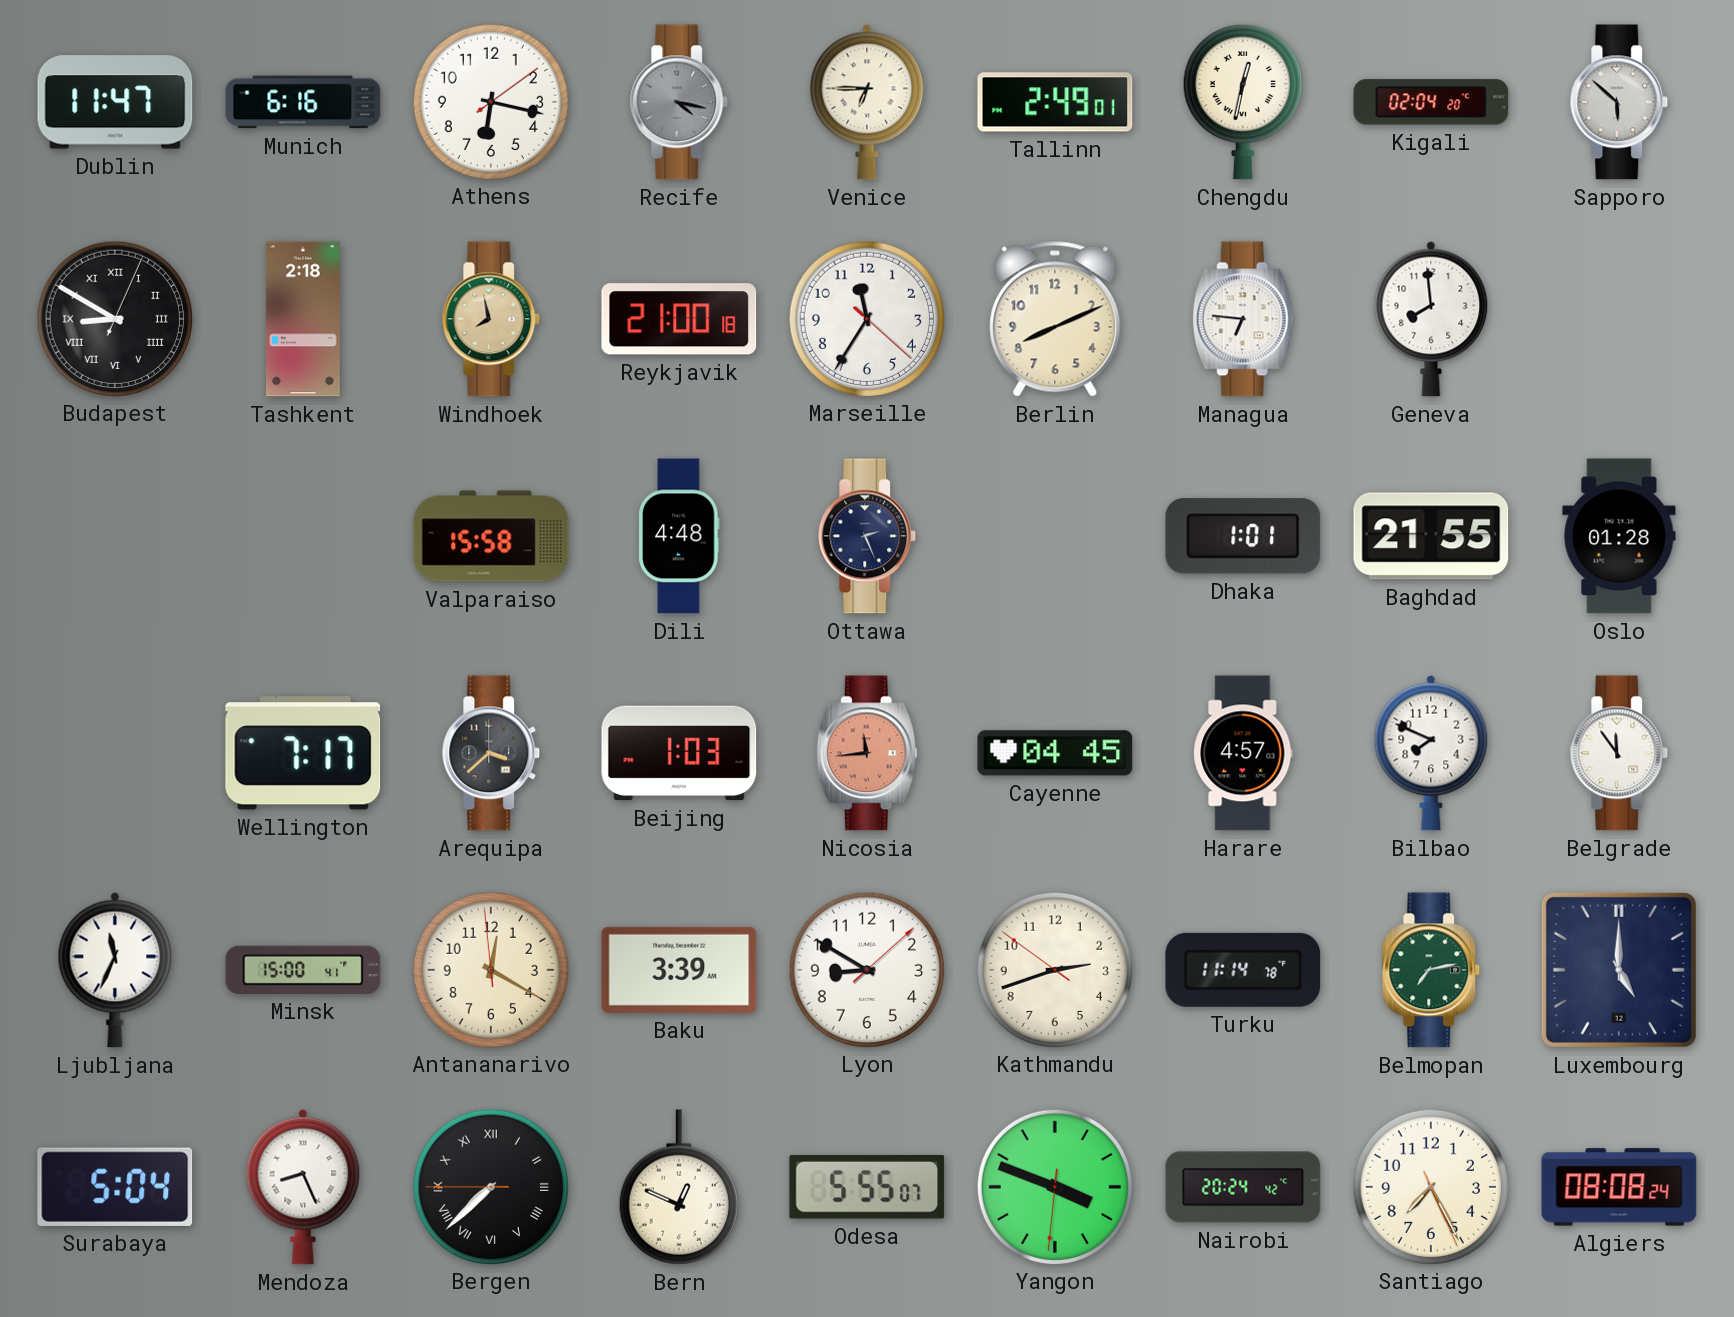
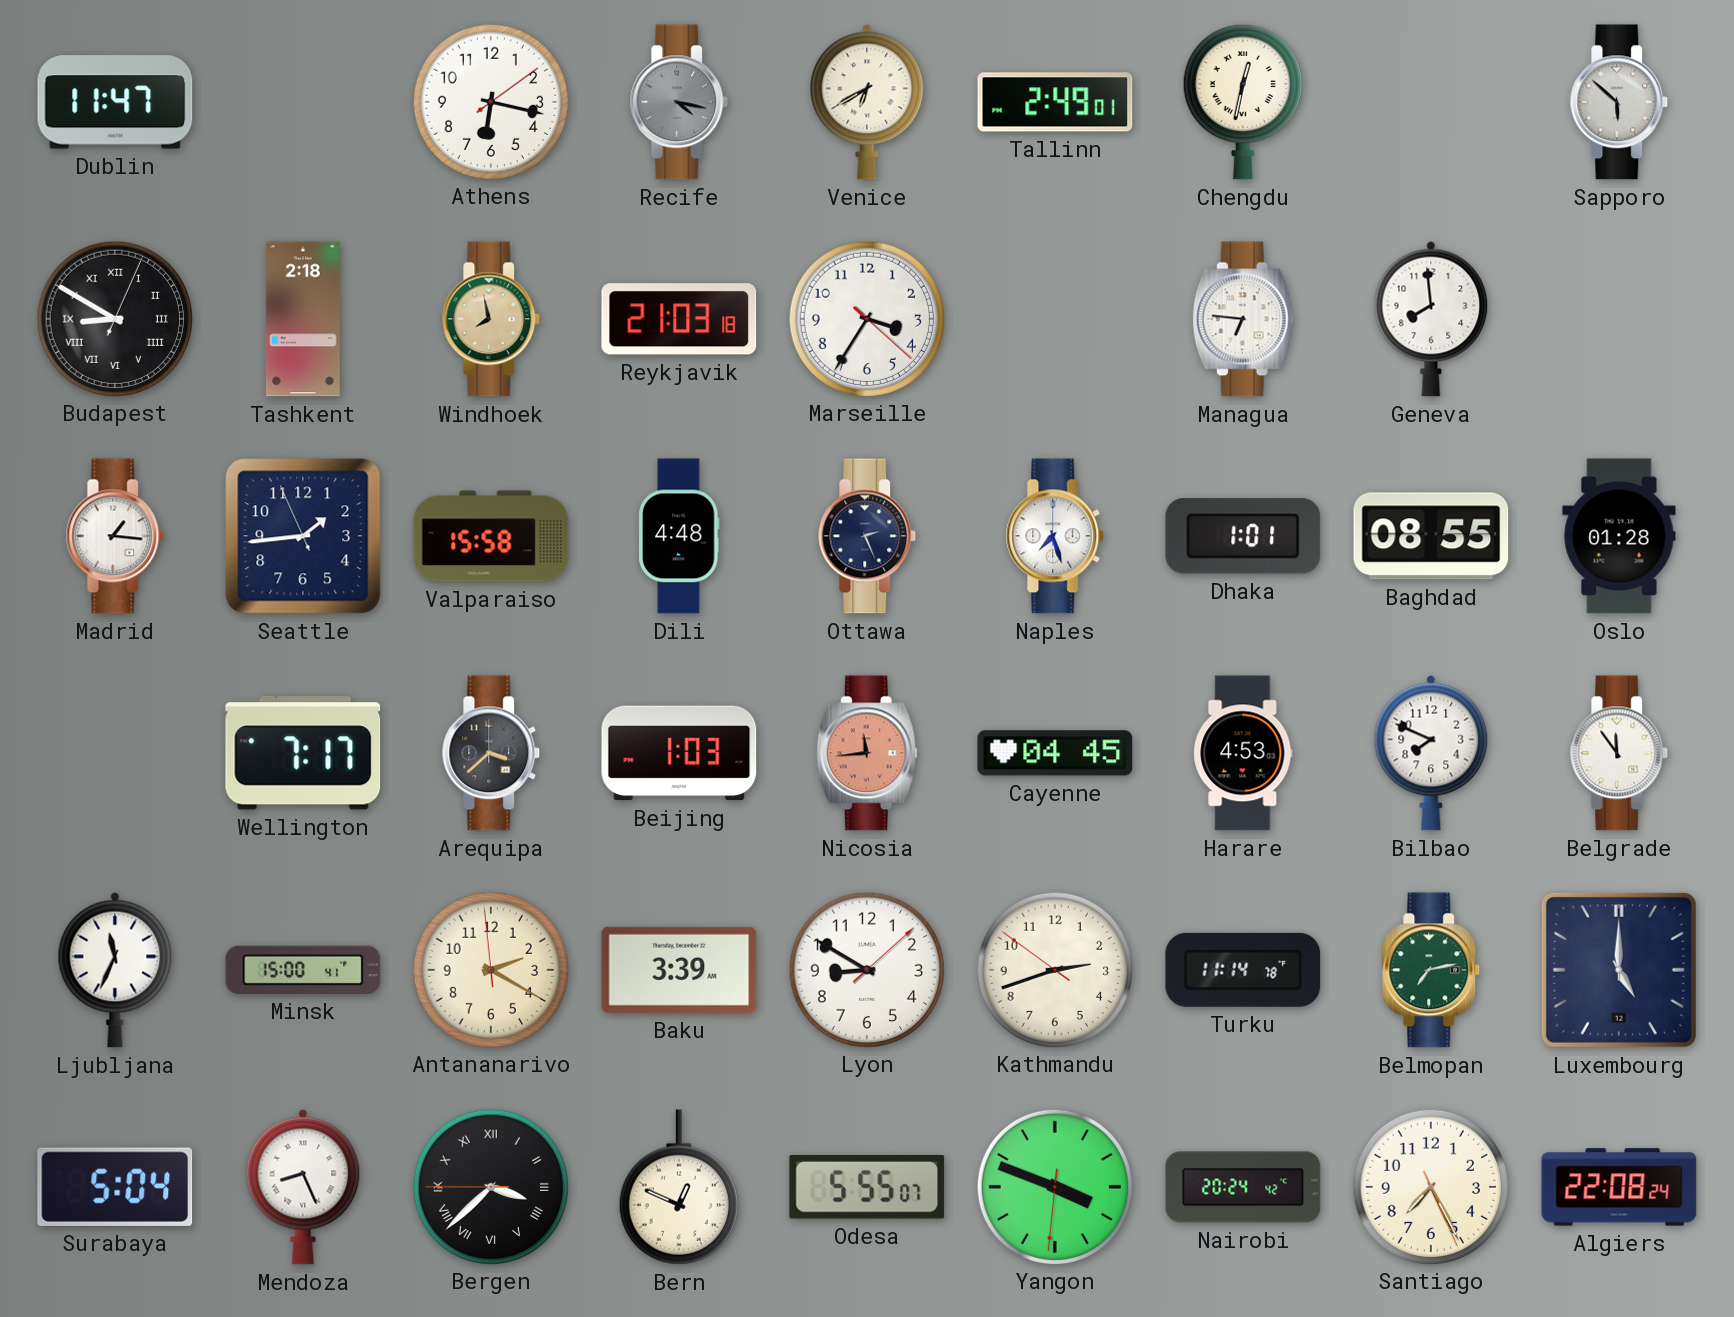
Munich: 6:16 -> none (303, 102)
Venice: 6:45 -> 6:40 (867, 102)
Kigali: 02:04 -> none (1431, 102)
Reykjavik: 21:00 -> 21:03 (679, 319)
Marseille: 11:35 -> 3:35 (866, 318)
Berlin: 8:11 -> none (1055, 319)
Madrid: none -> 1:16 (115, 536)
Seattle: none -> 1:43 (303, 536)
Naples: none -> 7:27 (1055, 536)
Baghdad: 21:55 -> 08:55 (1431, 536)
Harare: 4:57 -> 4:53 (1243, 753)
Antananarivo: 12:19 -> 2:19 (490, 969)
Bergen: 7:37 -> 3:37 (490, 1186)
Algiers: 08:08 -> 22:08 (1619, 1187)
